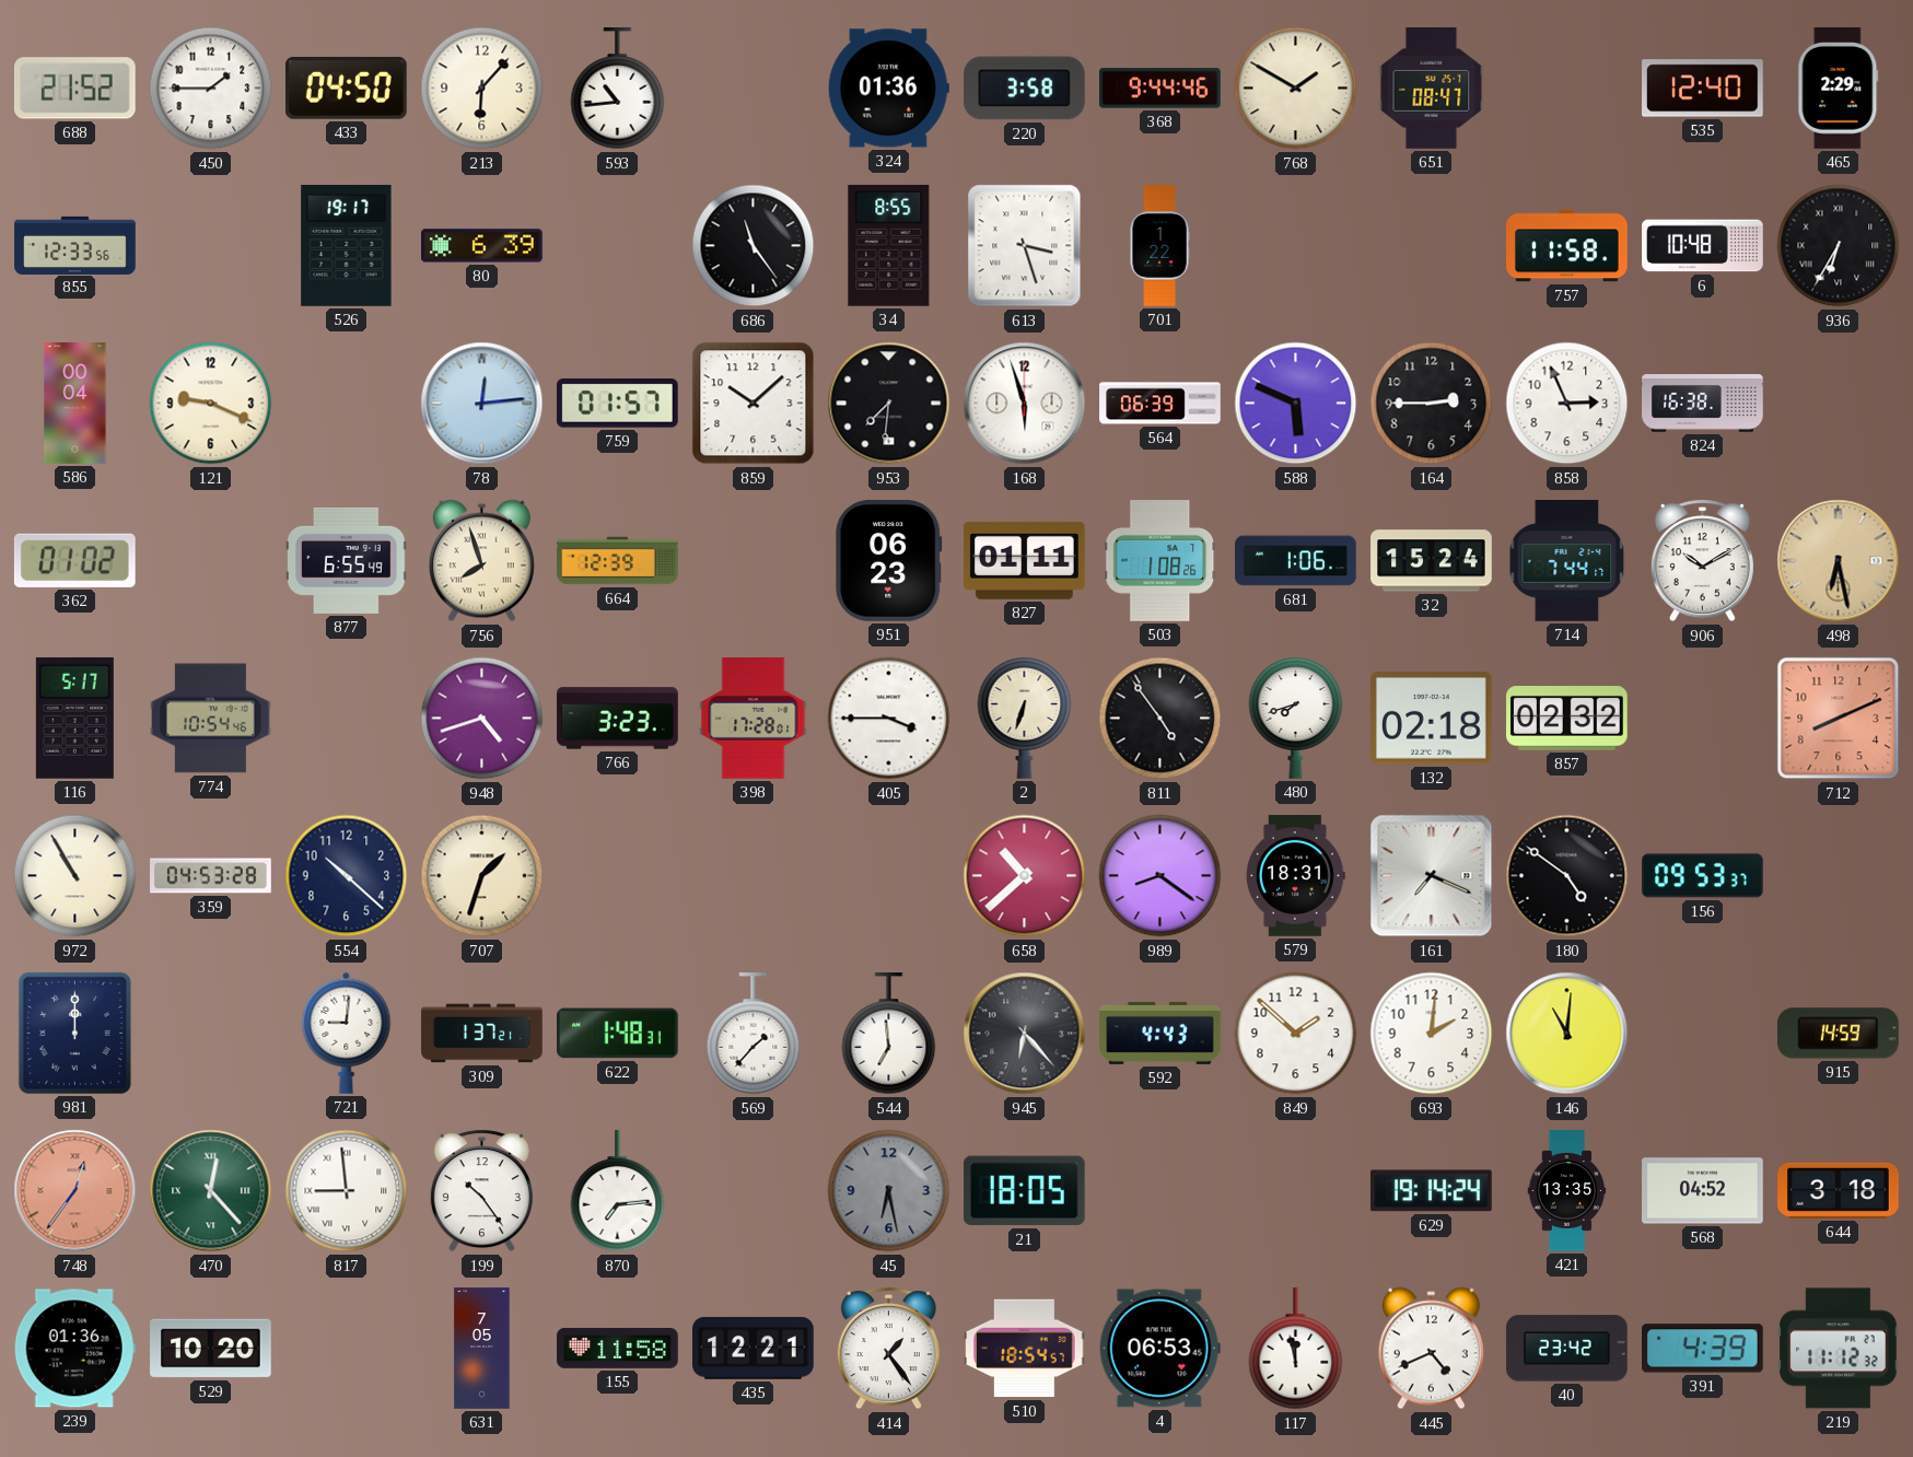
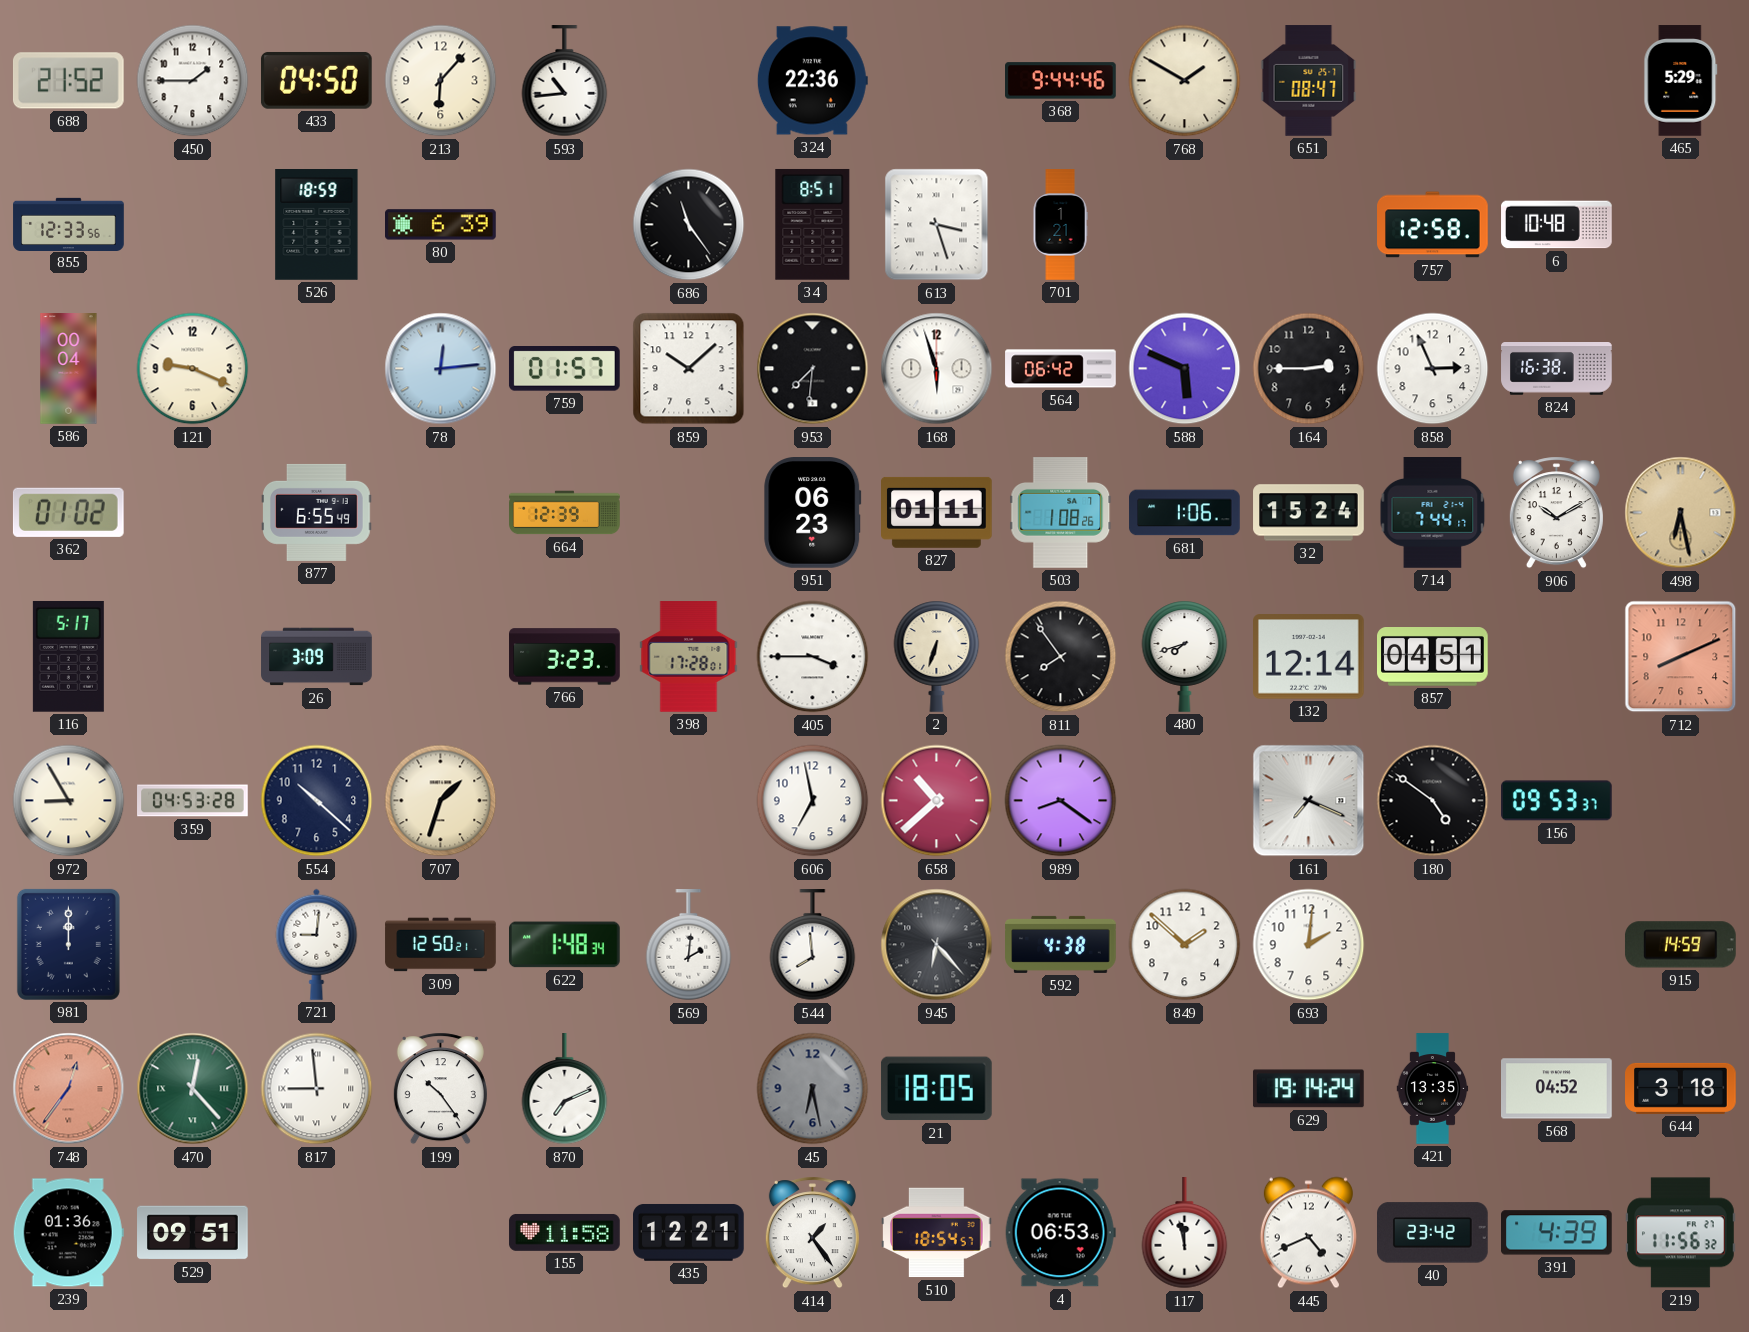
324: 01:36 -> 22:36 (812, 81)
220: 3:58 -> none (1025, 89)
535: 12:40 -> none (1703, 89)
465: 2:29 -> 5:29 (1681, 81)
526: 19:17 -> 18:59 (317, 225)
34: 8:55 -> 8:51 (813, 224)
701: 1:22 -> 1:21 (1060, 225)
757: 11:58 -> 12:58 (1433, 225)
936: 6:35 -> none (1839, 246)
564: 06:39 -> 06:42 (1061, 369)
756: 7:57 -> none (481, 561)
774: 10:54 -> none (211, 719)
26: none -> 3:09 (317, 657)
948: 4:42 -> none (482, 719)
811: 4:54 -> 7:54 (1061, 657)
132: 02:18 -> 12:14 (1309, 657)
857: 02:32 -> 04:51 (1433, 657)
972: 10:55 -> 8:55 (69, 801)
606: none -> 6:58 (813, 801)
579: 18:31 -> none (1295, 876)
309: 1:37 -> 12:50 (441, 945)
622: 1:48:31 -> 1:48:34 (565, 945)
569: 1:37 -> 2:01 (689, 945)
544: 6:59 -> 7:59 (813, 945)
592: 4:43 -> 4:38 (1061, 944)
146: 11:01 -> none (1567, 1034)
870: 7:14 -> 7:11 (565, 1089)
529: 10:20 -> 09:51 (193, 1233)
631: 7:05 -> none (482, 1349)
219: 11:12 -> 11:56 (1681, 1233)
